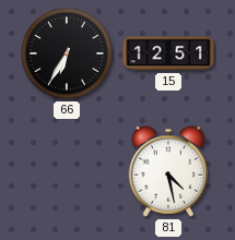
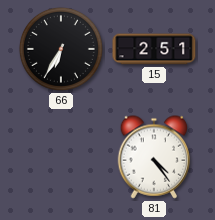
15: 12:51 -> 2:51 (154, 49)
81: 4:28 -> 4:24 (154, 157)
